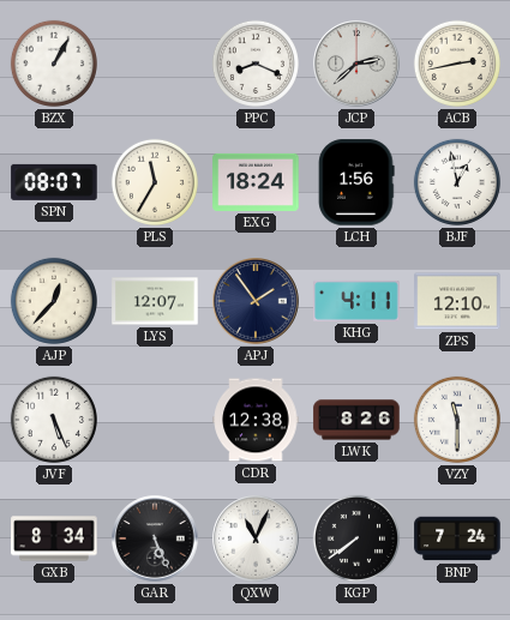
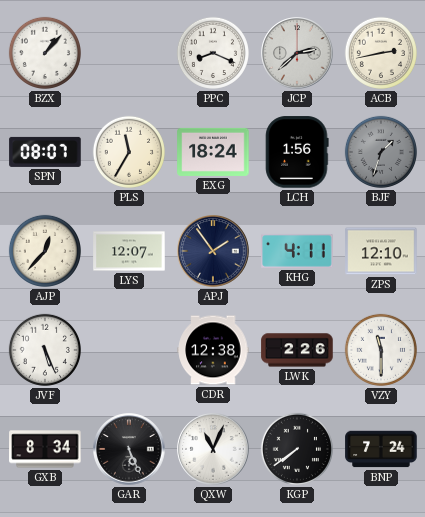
BZX: 1:05 -> 1:07 (45, 53)
BJF: 12:58 -> 1:33 (381, 152)
BJF dial: white -> grey (381, 152)
LWK: 8:26 -> 2:26 (297, 350)
